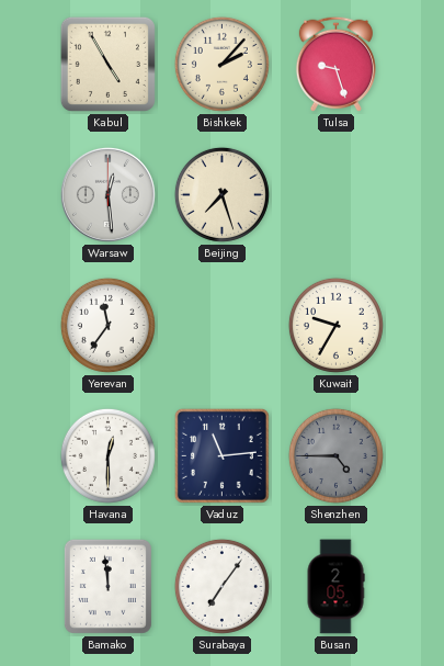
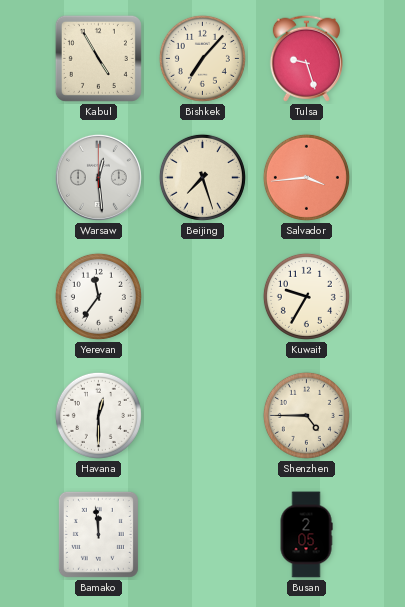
Bishkek: 2:07 -> 7:07 (202, 58)
Salvador: none -> 3:44 (306, 177)
Vaduz: 11:14 -> none (221, 455)
Shenzhen dial: grey -> cream (306, 415)
Surabaya: 7:06 -> none (221, 586)
